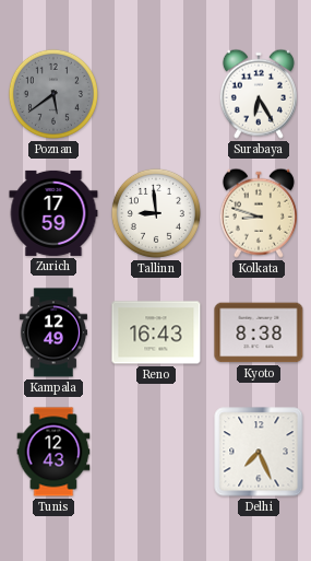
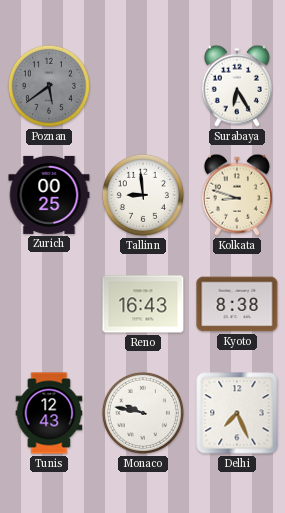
Zurich: 17:59 -> 00:25 (49, 195)
Kampala: 12:49 -> none (53, 332)
Monaco: none -> 9:47 (143, 413)
